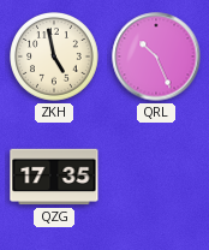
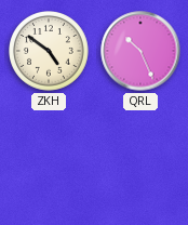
ZKH: 4:58 -> 4:51 (50, 52)
QZG: 17:35 -> none (54, 177)
